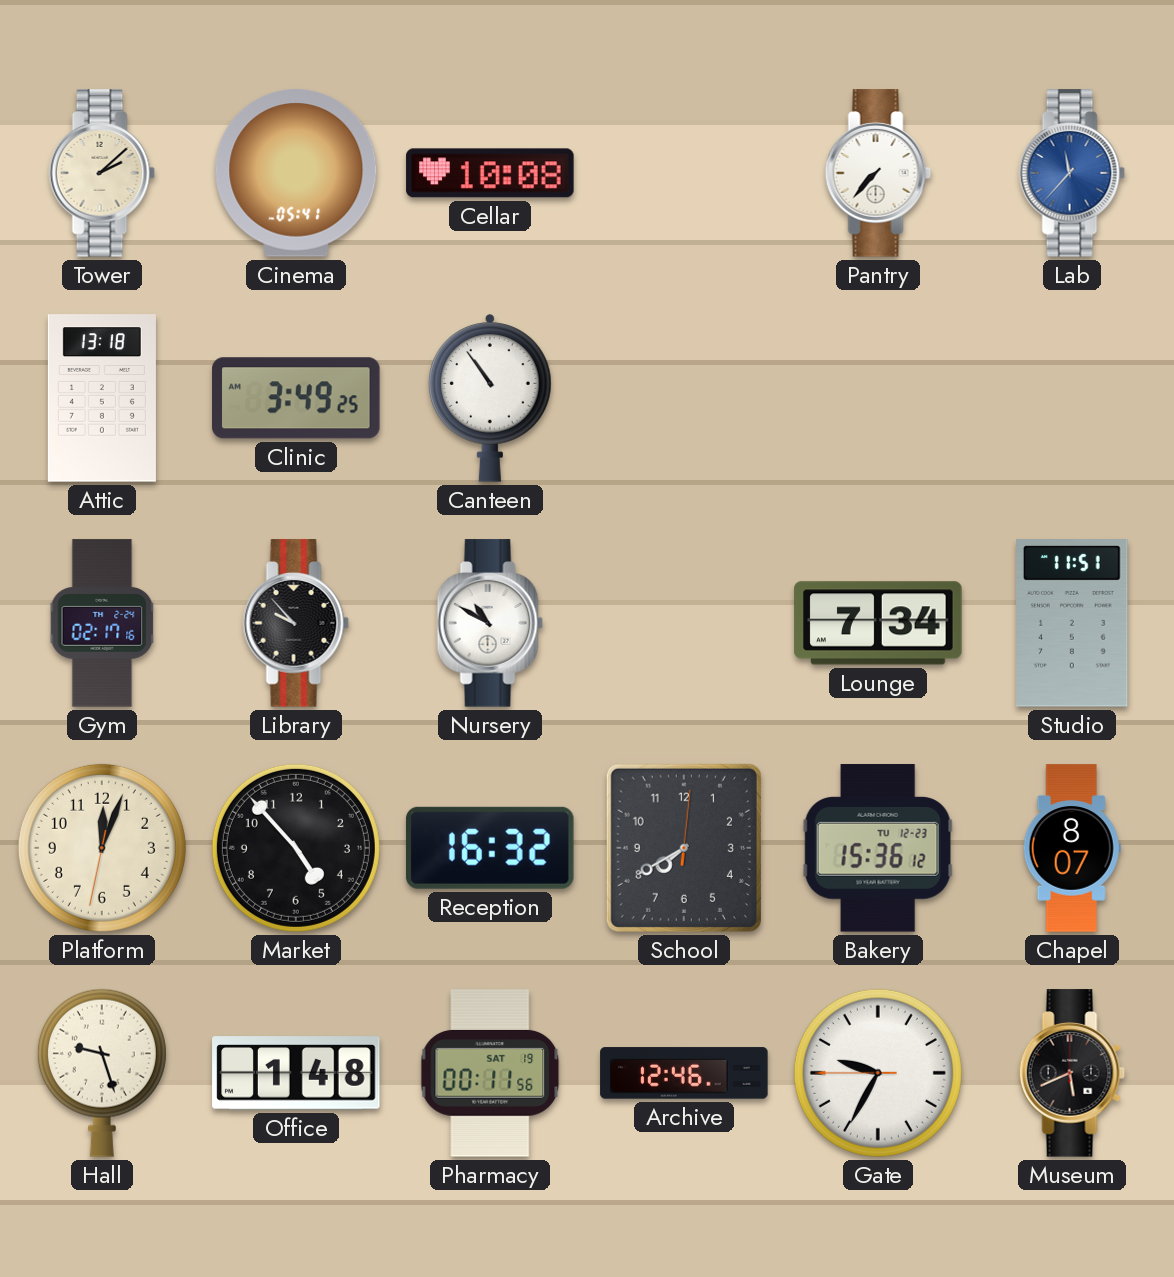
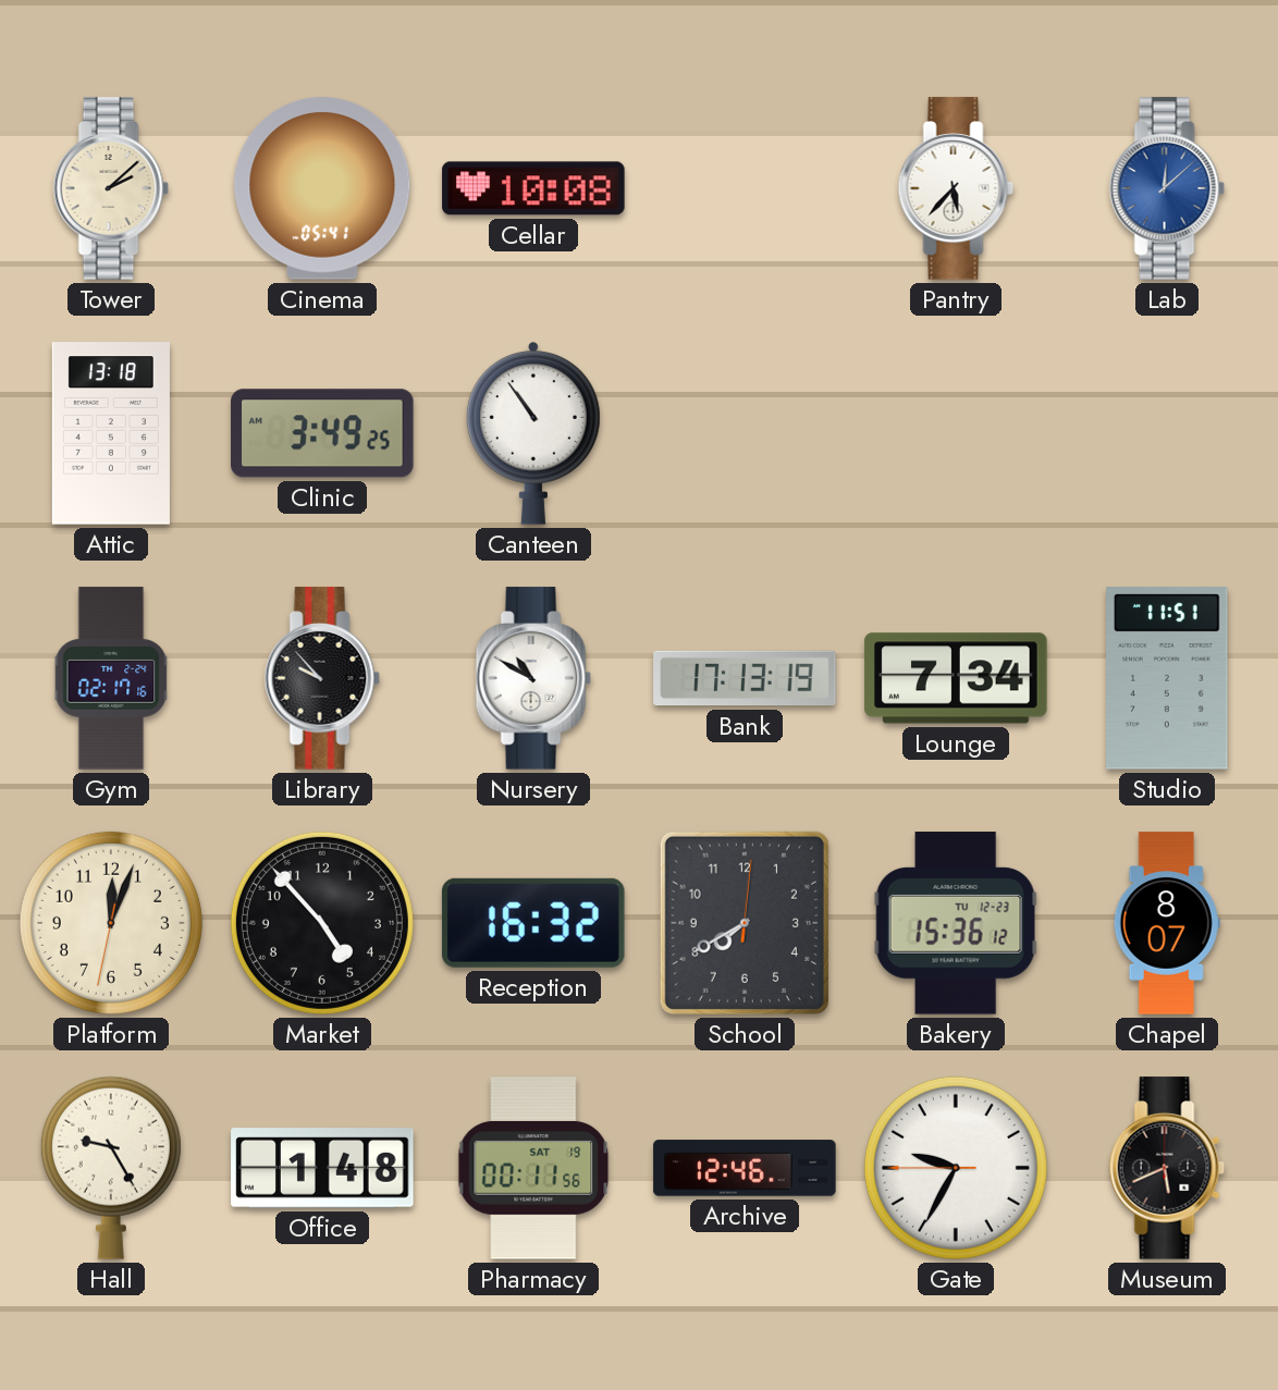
Pantry: 7:37 -> 5:37 (956, 188)
Lab: 11:37 -> 12:08 (1167, 188)
Bank: none -> 17:13 (745, 678)
Hall: 9:27 -> 9:25 (111, 1168)
